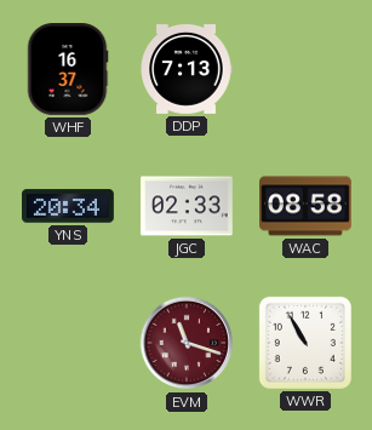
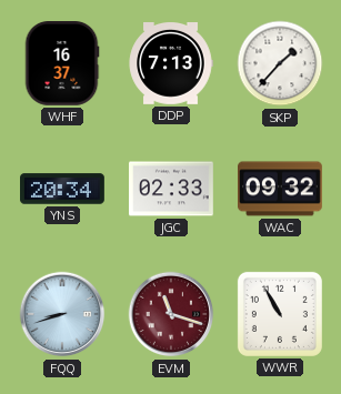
SKP: none -> 1:37 (280, 63)
WAC: 08:58 -> 09:32 (281, 189)
FQQ: none -> 8:42 (62, 314)
